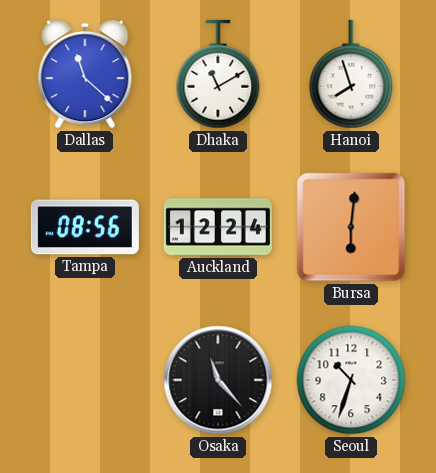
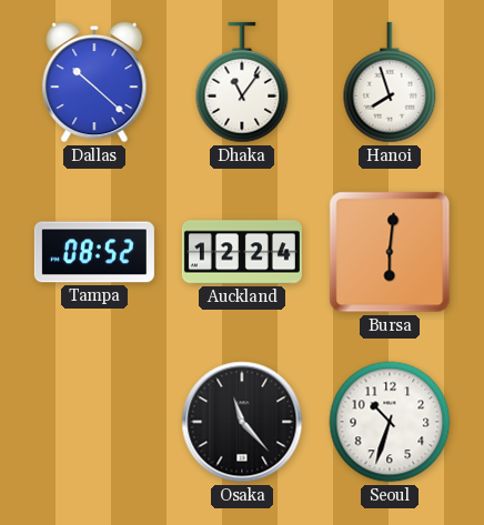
Dallas: 11:22 -> 10:22 (94, 82)
Dhaka: 11:10 -> 11:06 (242, 82)
Tampa: 08:56 -> 08:52 (94, 252)
